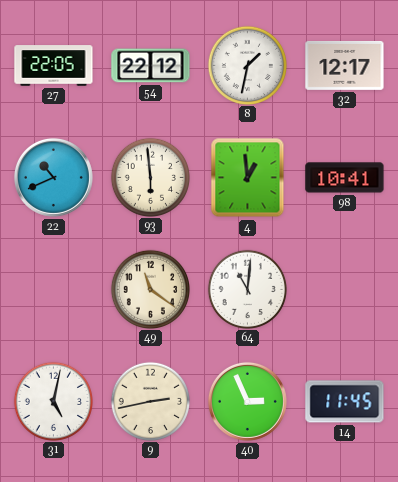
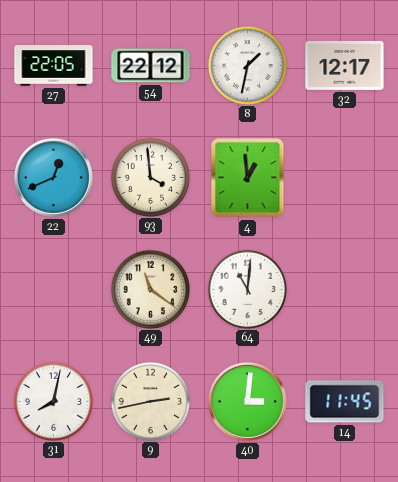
22: 10:41 -> 12:41 (53, 177)
93: 5:59 -> 3:59 (150, 177)
98: 10:41 -> none (345, 178)
31: 5:02 -> 8:02 (53, 401)
40: 2:56 -> 3:01 (247, 401)
